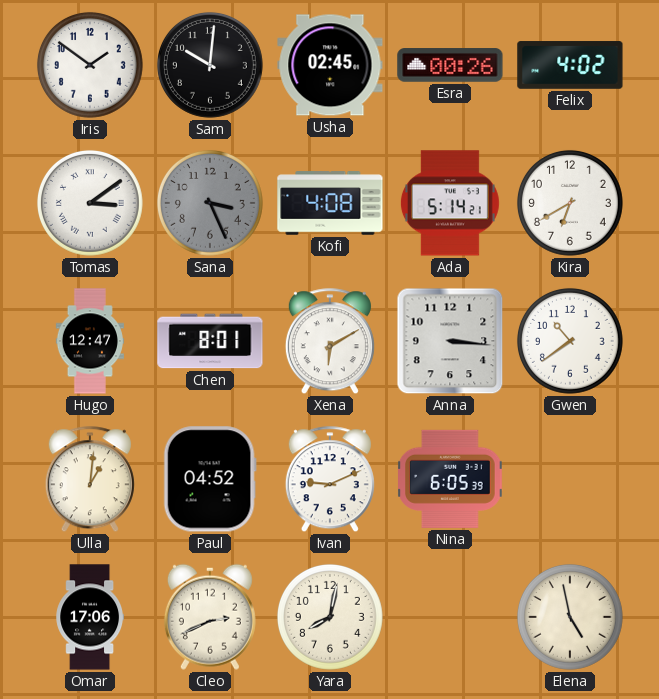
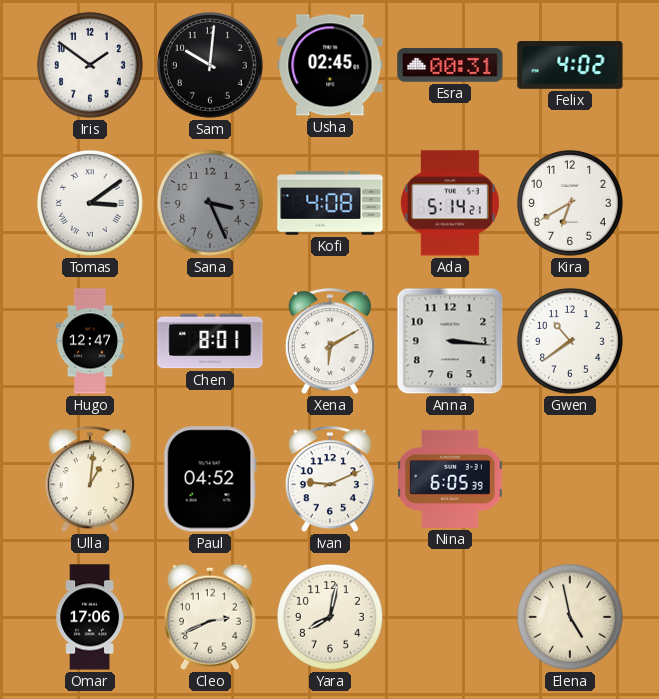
Esra: 00:26 -> 00:31 (450, 65)
